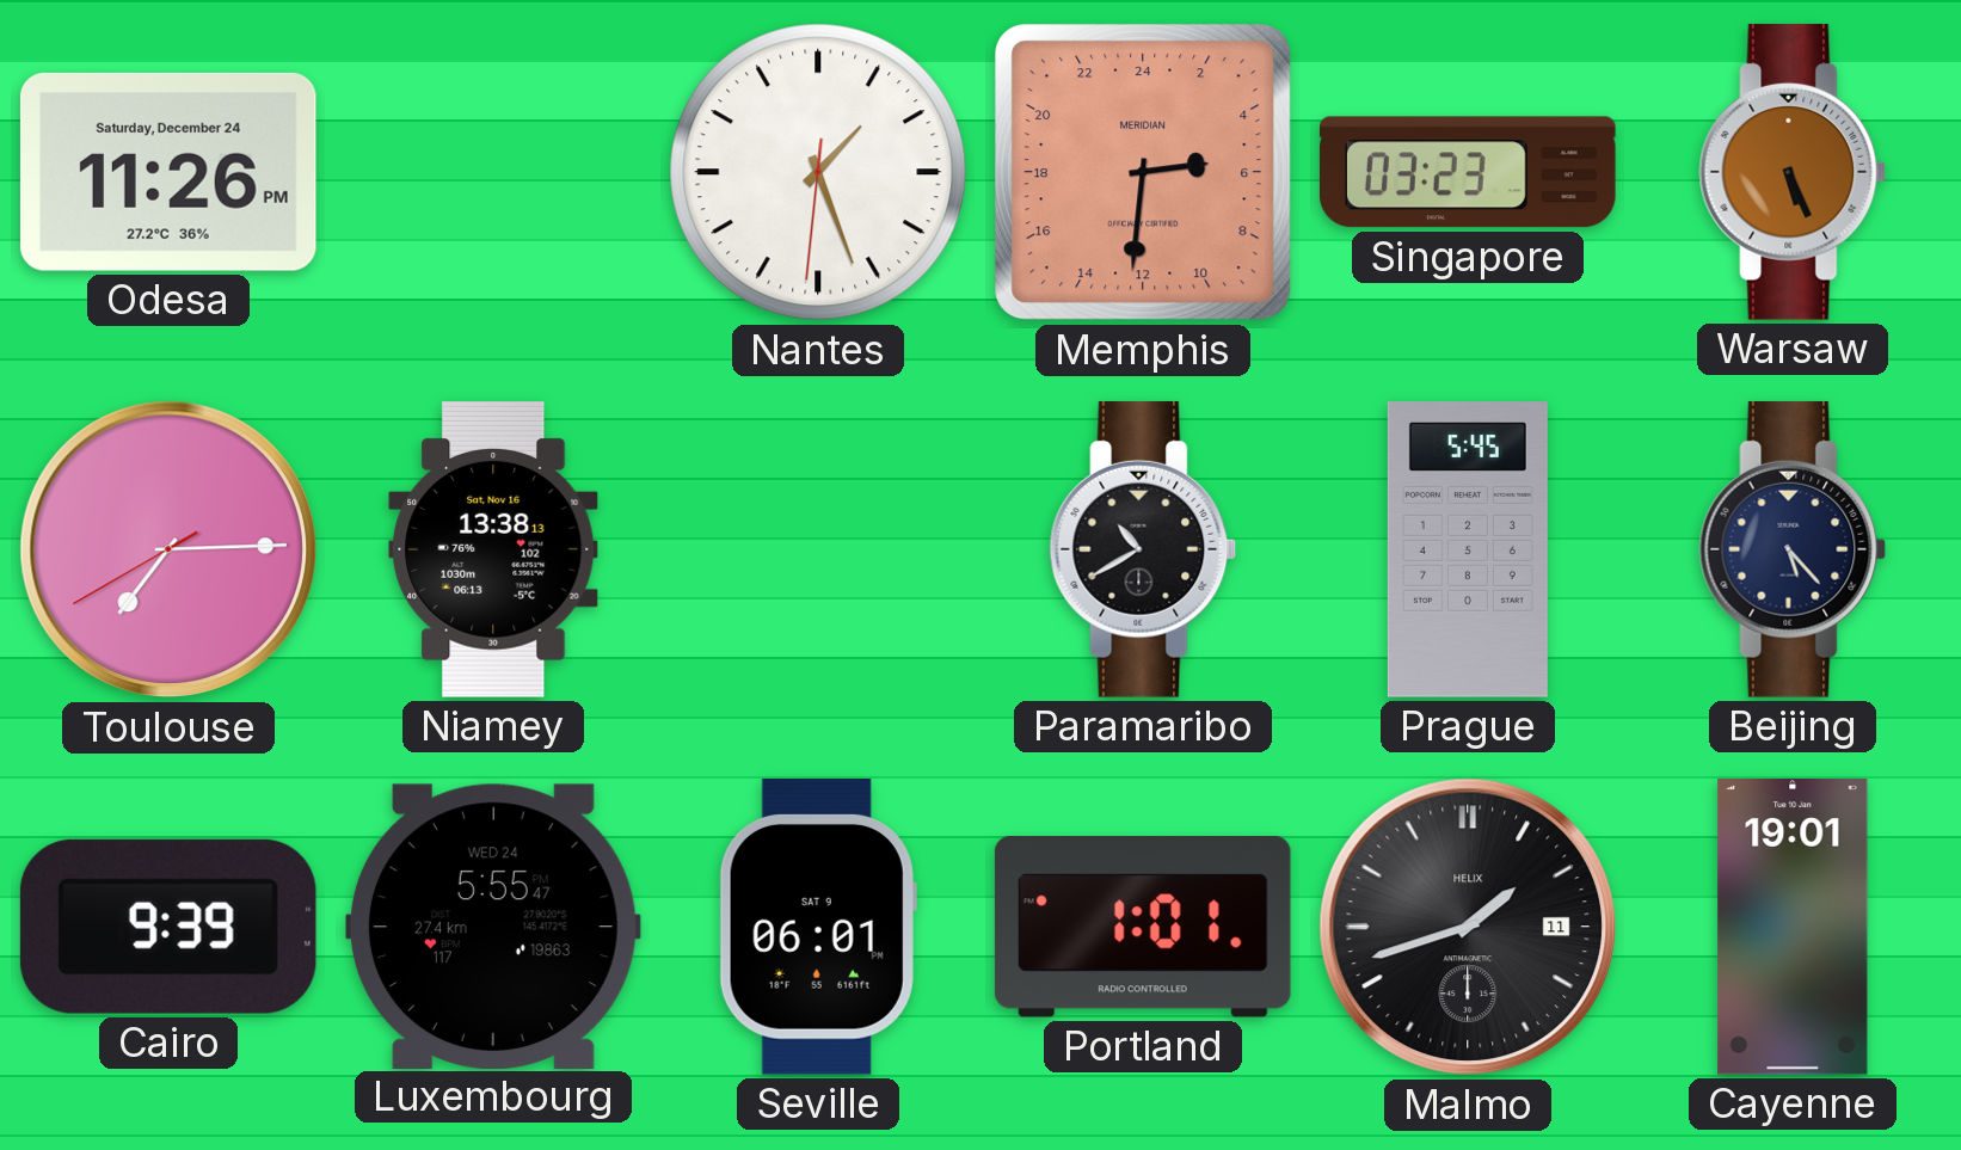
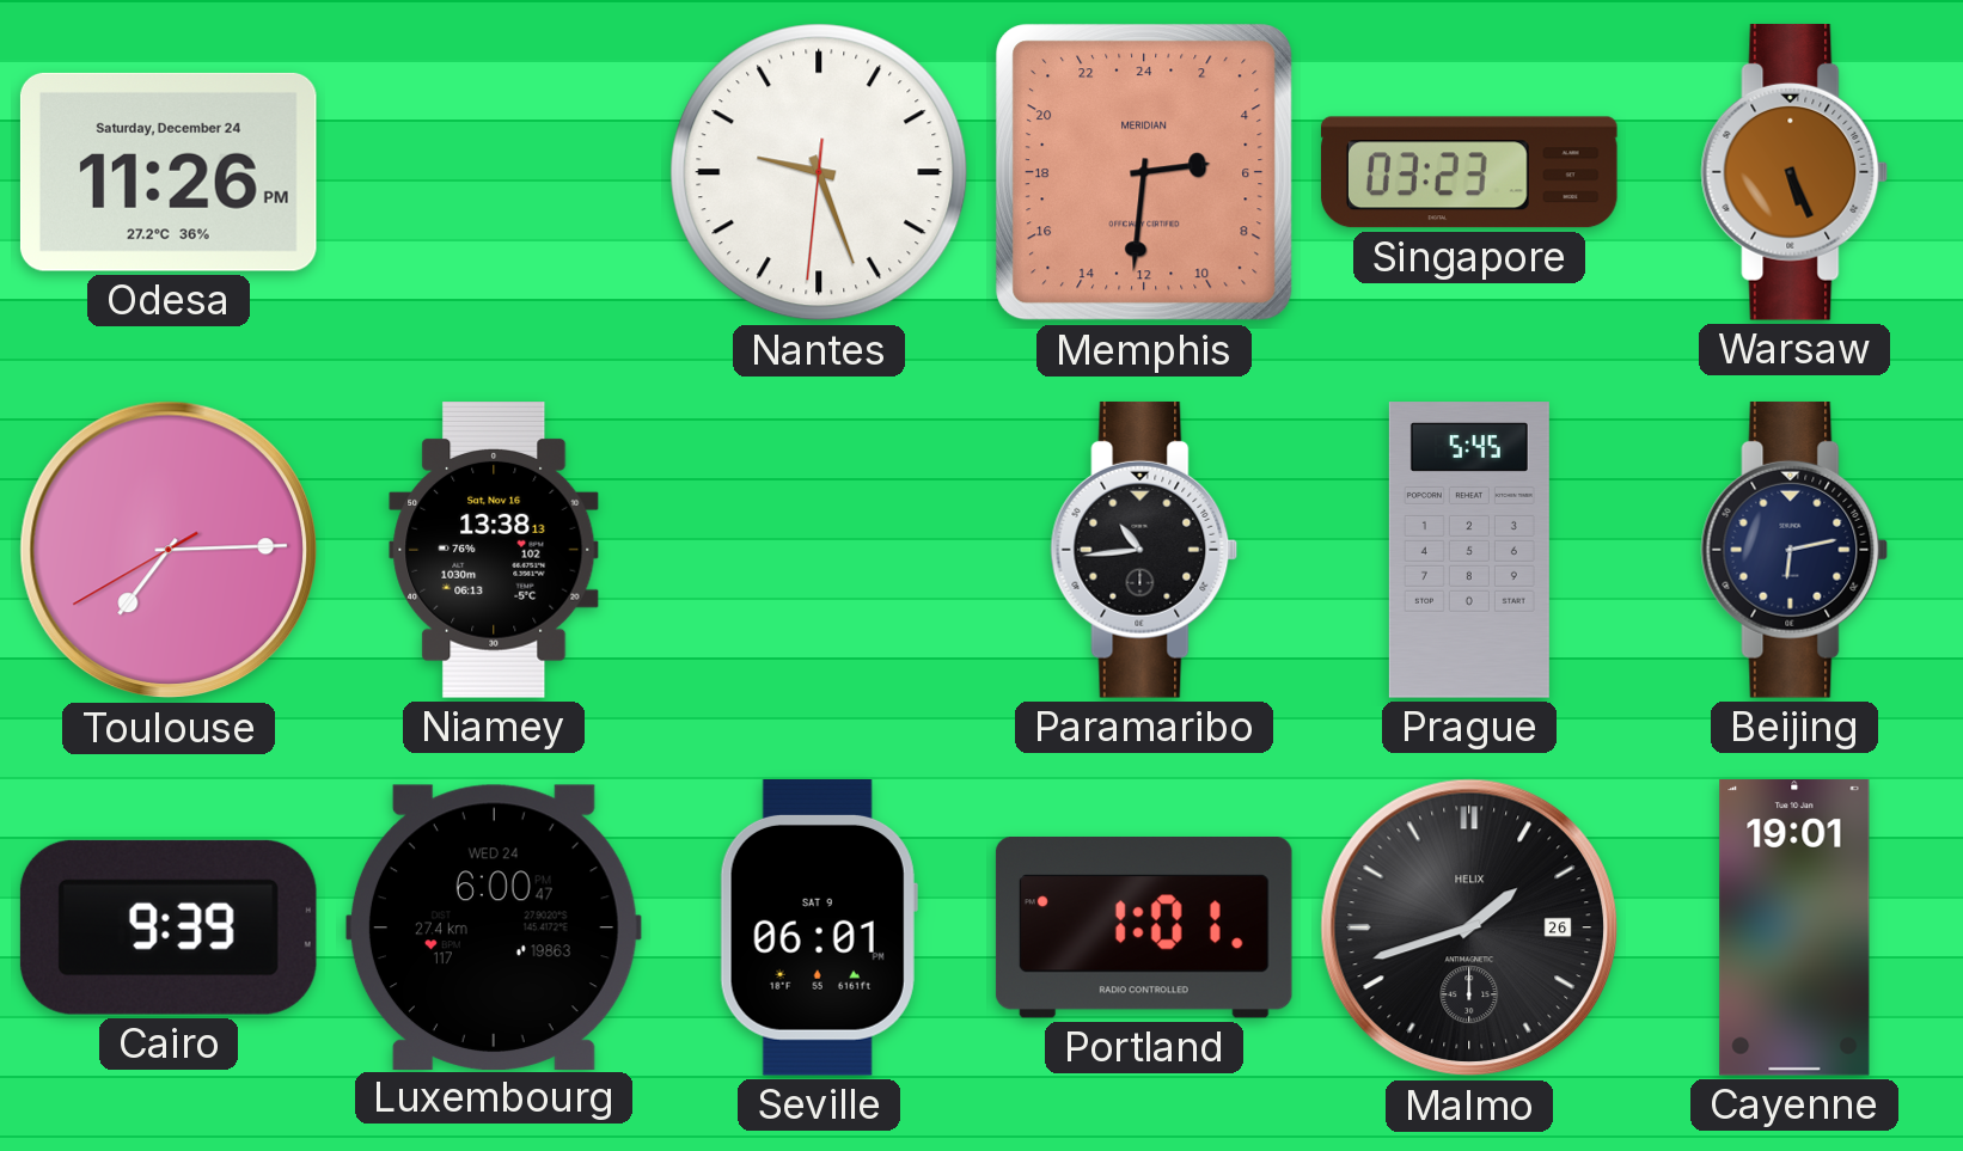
Nantes: 1:26 -> 9:26 (819, 172)
Paramaribo: 10:40 -> 10:44 (1144, 550)
Beijing: 5:23 -> 6:13 (1794, 550)
Luxembourg: 5:55 -> 6:00 (494, 926)
Malmo date: 11 -> 26 (1469, 927)
